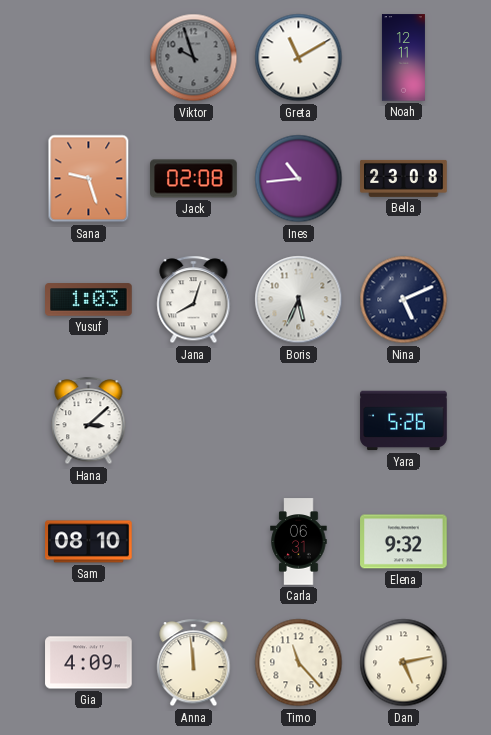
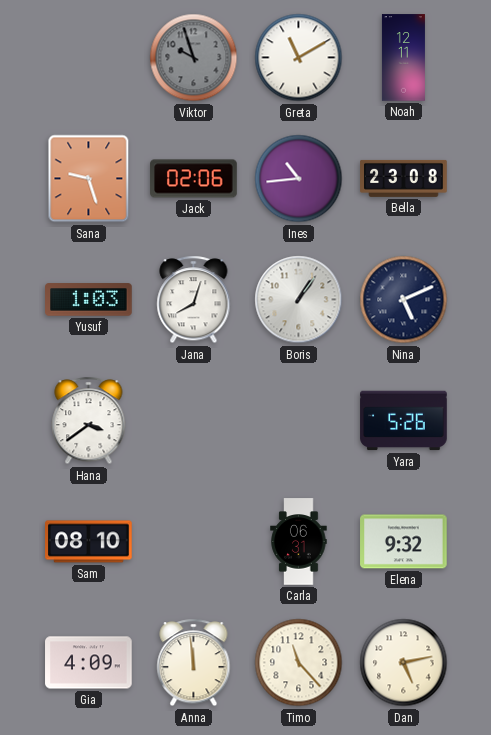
Jack: 02:08 -> 02:06 (194, 179)
Boris: 5:34 -> 1:06 (299, 300)
Hana: 3:08 -> 3:39 (89, 421)
